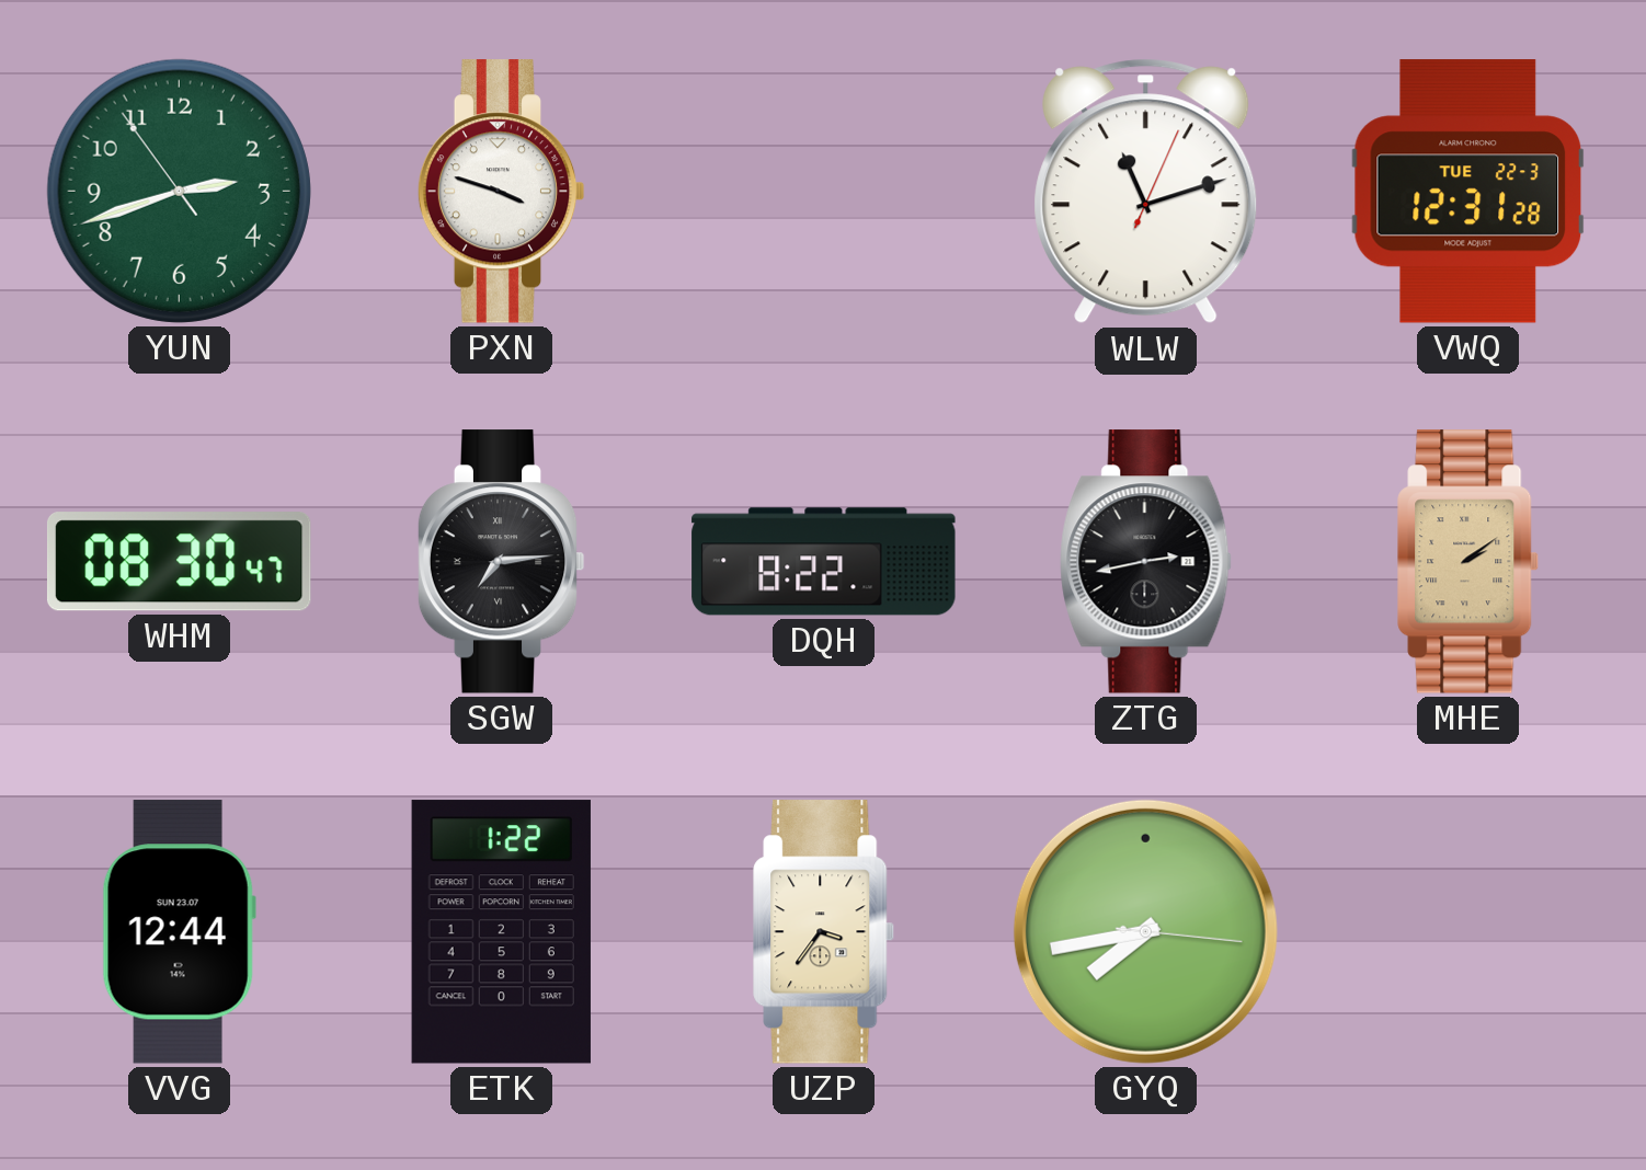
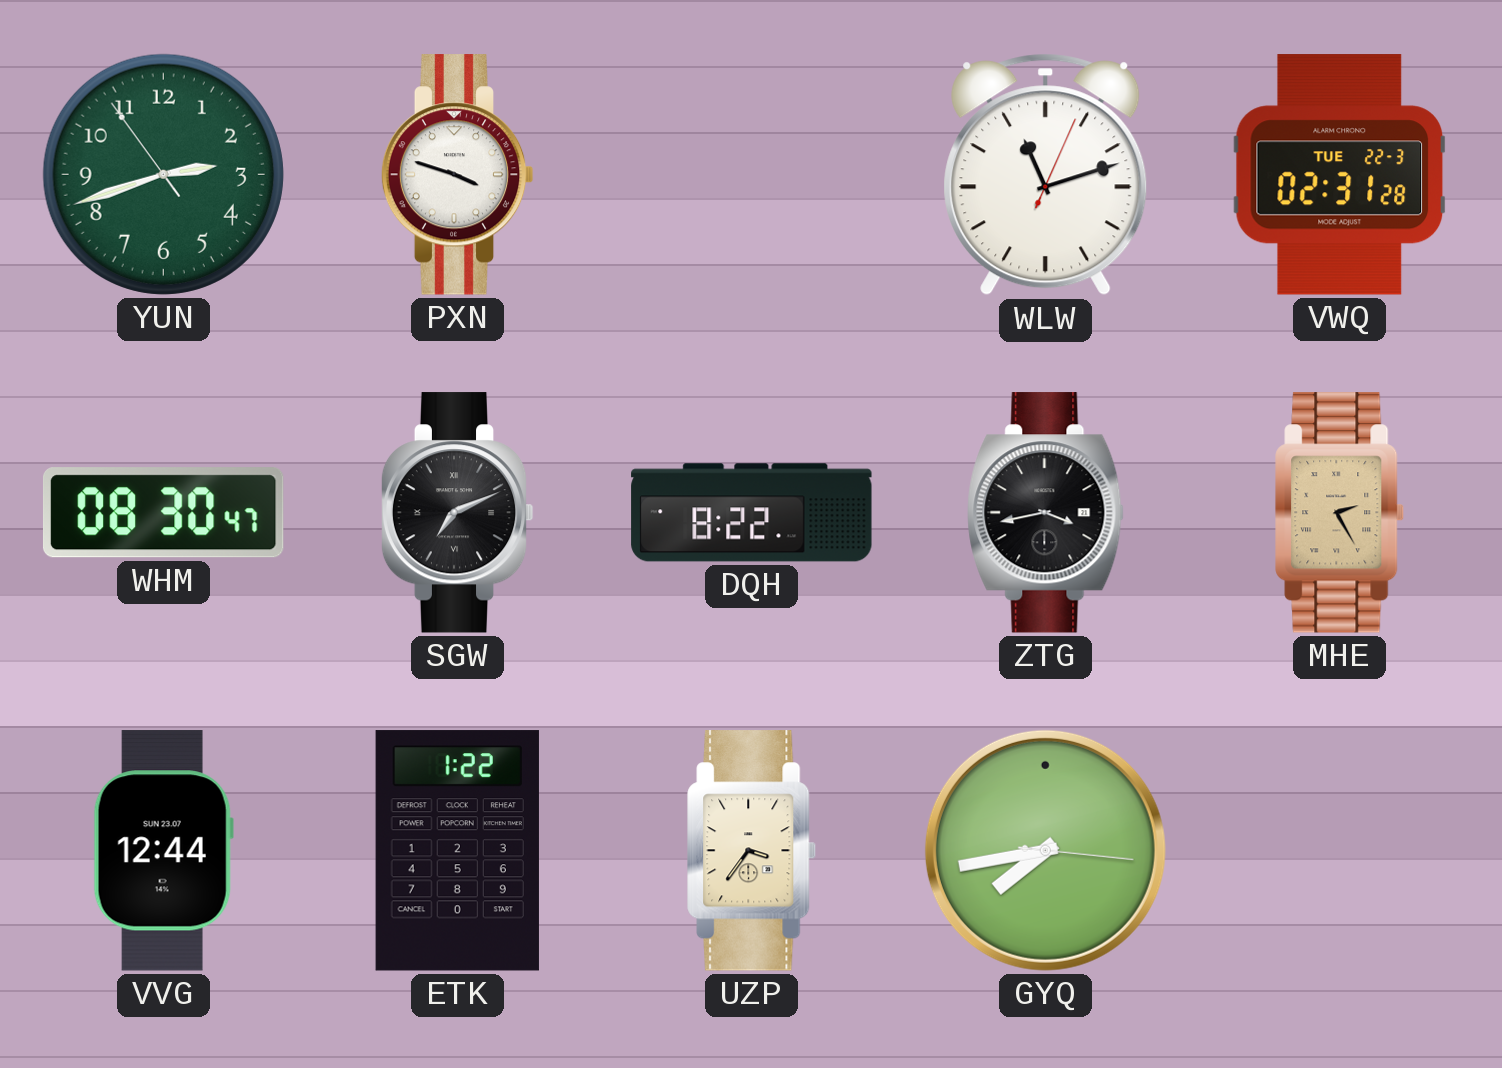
VWQ: 12:31 -> 02:31 (1340, 175)
SGW: 7:14 -> 7:11 (457, 513)
ZTG: 2:43 -> 3:43 (1046, 513)
MHE: 2:09 -> 2:25 (1340, 513)
